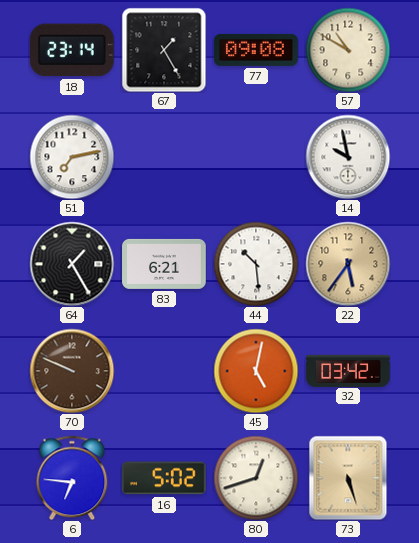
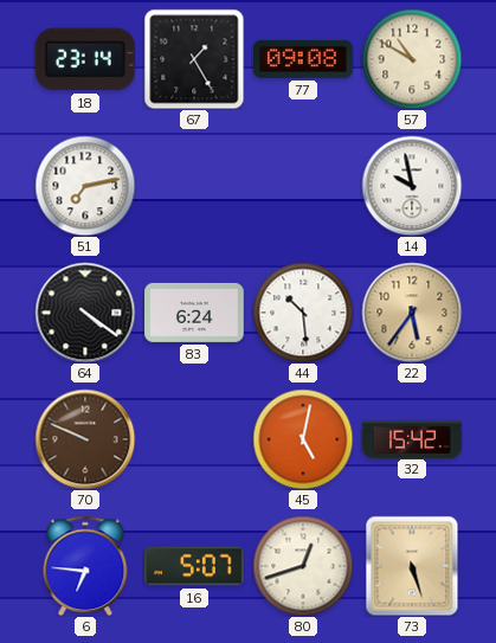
64: 1:25 -> 4:21 (85, 313)
83: 6:21 -> 6:24 (194, 313)
32: 03:42 -> 15:42 (412, 438)
16: 5:02 -> 5:07 (195, 566)
